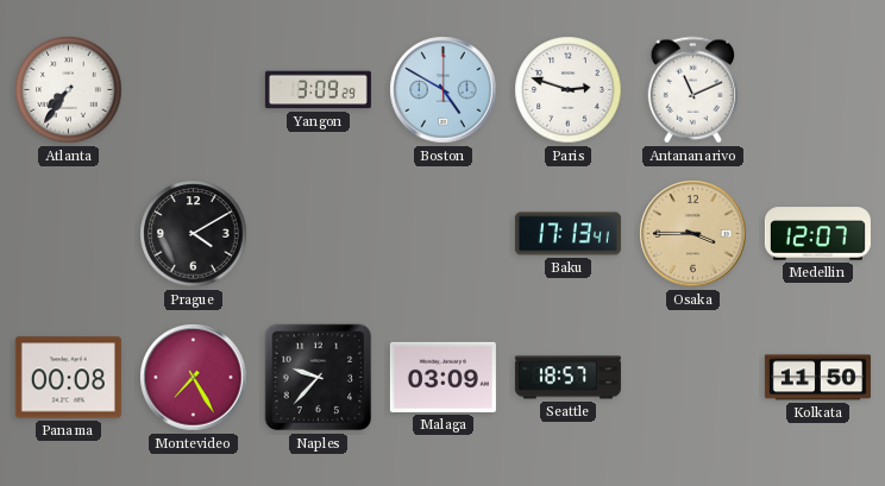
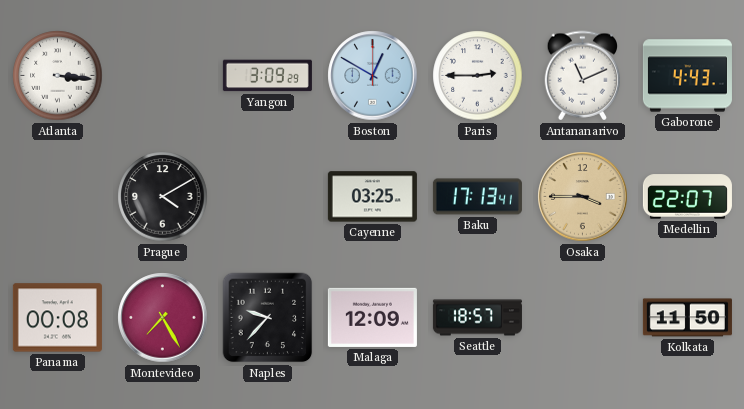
Atlanta: 7:36 -> 3:16 (58, 76)
Boston: 4:50 -> 12:50 (373, 76)
Paris: 2:48 -> 2:45 (478, 76)
Gaborone: none -> 4:43 (687, 76)
Cayenne: none -> 03:25 (372, 197)
Medellin: 12:07 -> 22:07 (687, 197)
Malaga: 03:09 -> 12:09 (372, 317)
